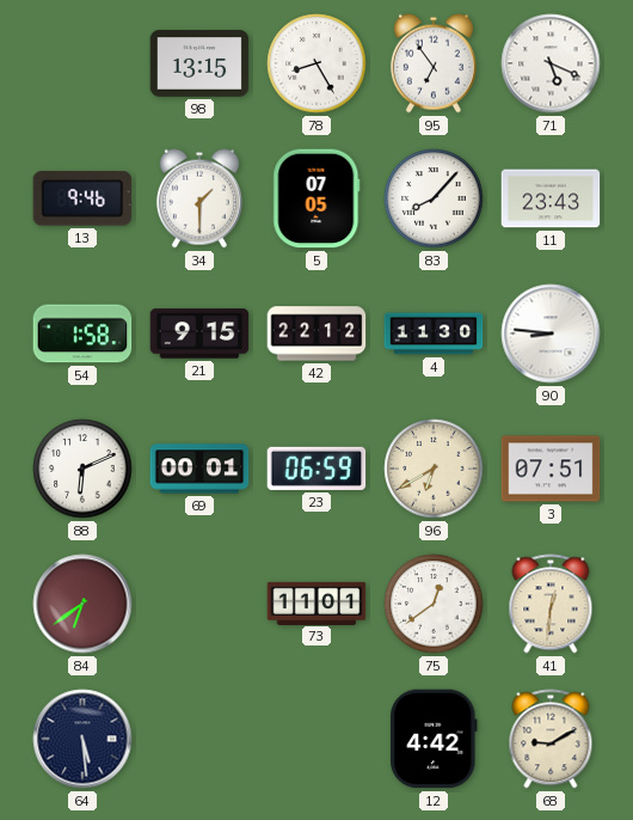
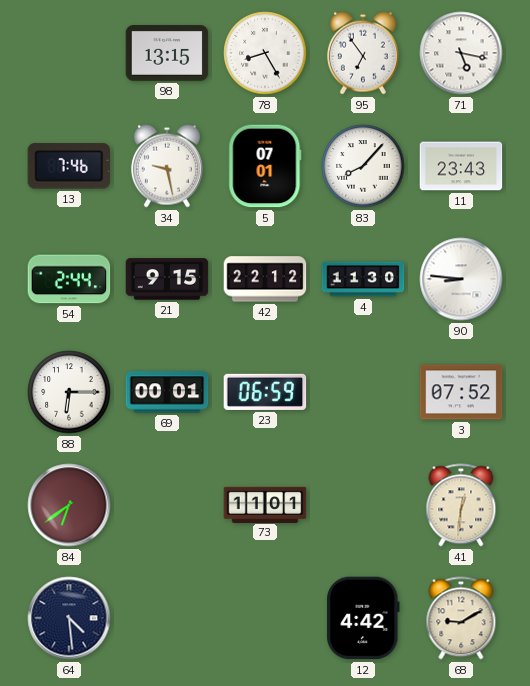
71: 5:19 -> 5:17 (461, 53)
13: 9:46 -> 7:46 (69, 166)
34: 1:30 -> 9:28 (167, 166)
5: 07:05 -> 07:01 (265, 166)
54: 1:58 -> 2:44 (69, 279)
88: 6:11 -> 6:15 (69, 392)
96: 6:40 -> none (434, 469)
3: 07:51 -> 07:52 (461, 392)
75: 12:39 -> none (434, 604)
64: 5:29 -> 4:29 (69, 618)
